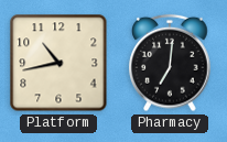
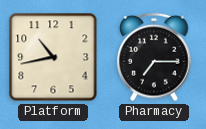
Pharmacy: 7:01 -> 7:15 (154, 57)
